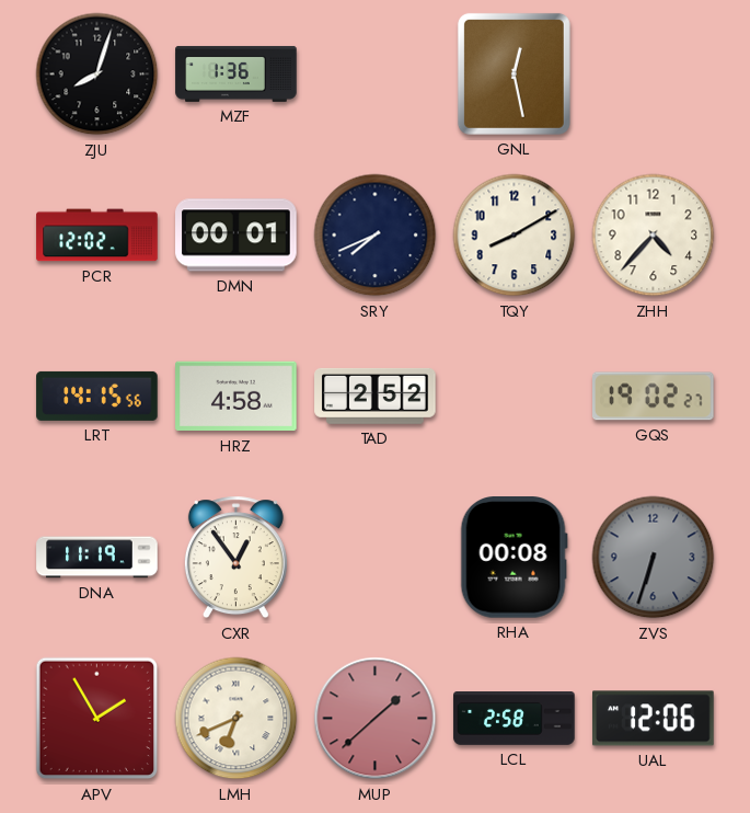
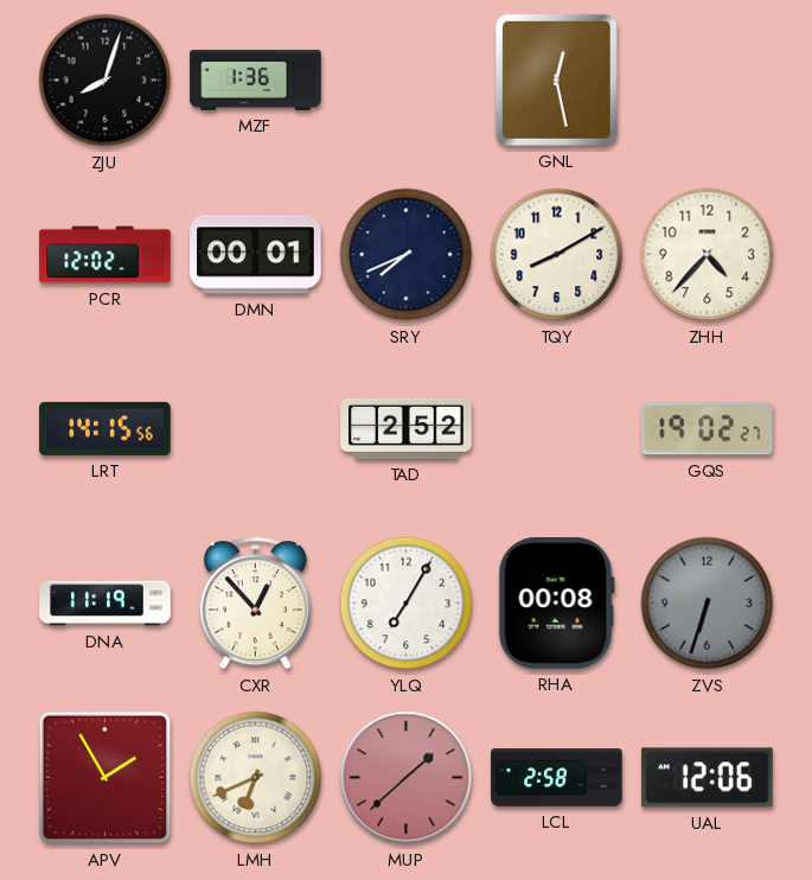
HRZ: 4:58 -> none (236, 397)
CXR: 12:54 -> 12:53 (255, 604)
YLQ: none -> 7:05 (407, 604)
